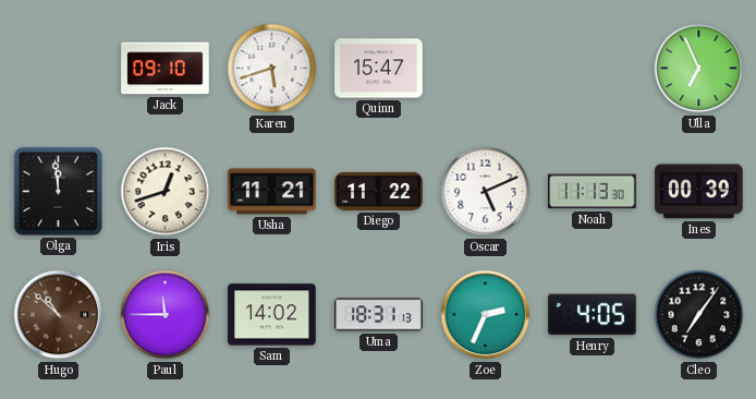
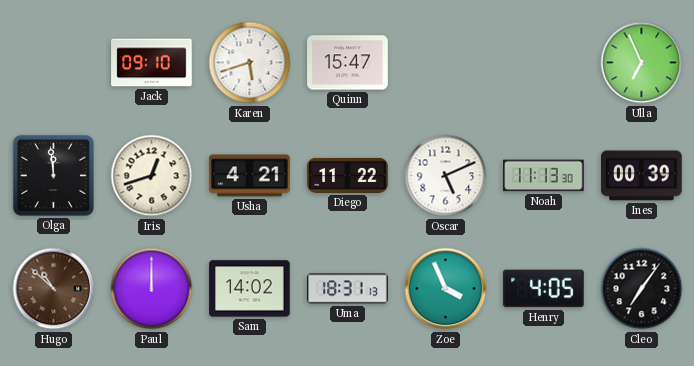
Usha: 11:21 -> 4:21 (250, 176)
Paul: 11:45 -> 12:00 (152, 289)
Zoe: 2:34 -> 3:56 (446, 289)
